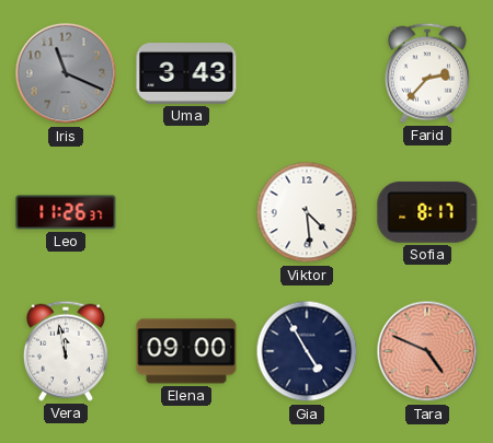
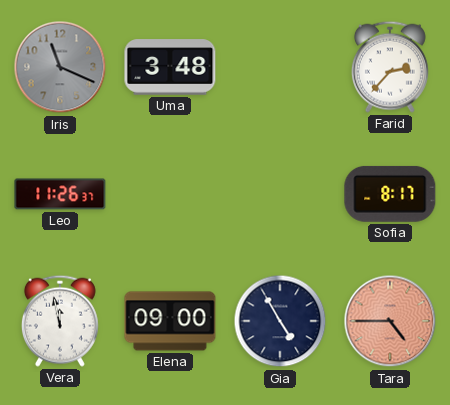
Uma: 3:43 -> 3:48 (170, 67)
Viktor: 4:29 -> none (307, 212)
Tara: 4:49 -> 4:45 (390, 321)
